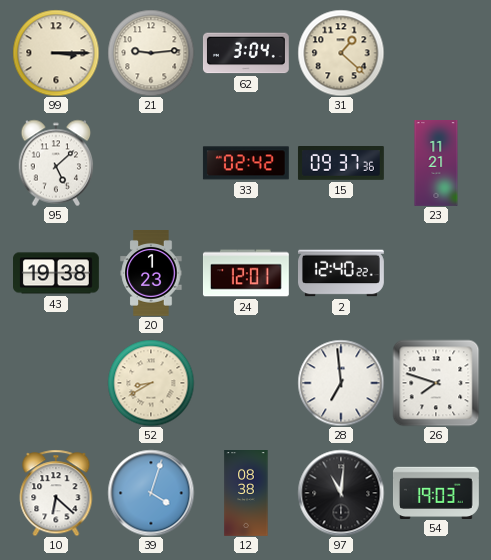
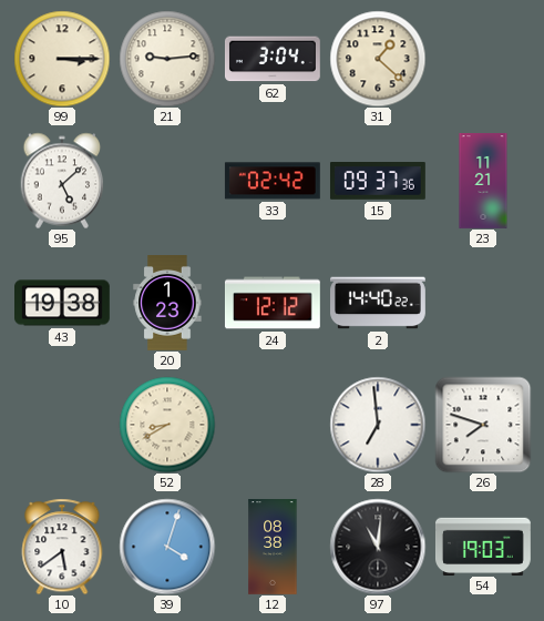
24: 12:01 -> 12:12 (273, 303)
2: 12:40 -> 14:40 (379, 303)
10: 6:22 -> 5:39 (62, 547)
